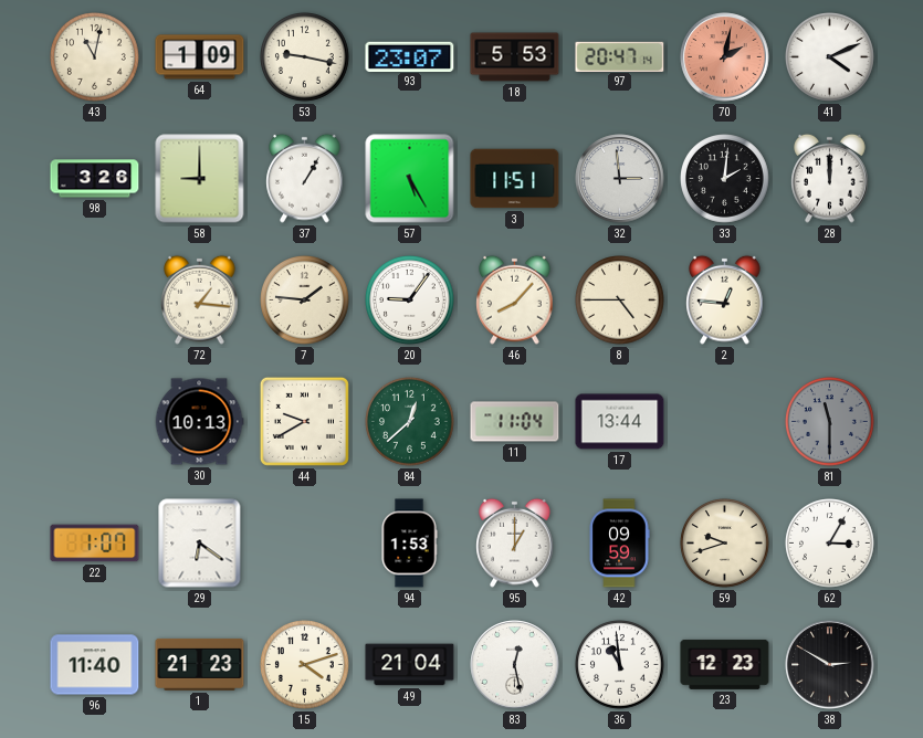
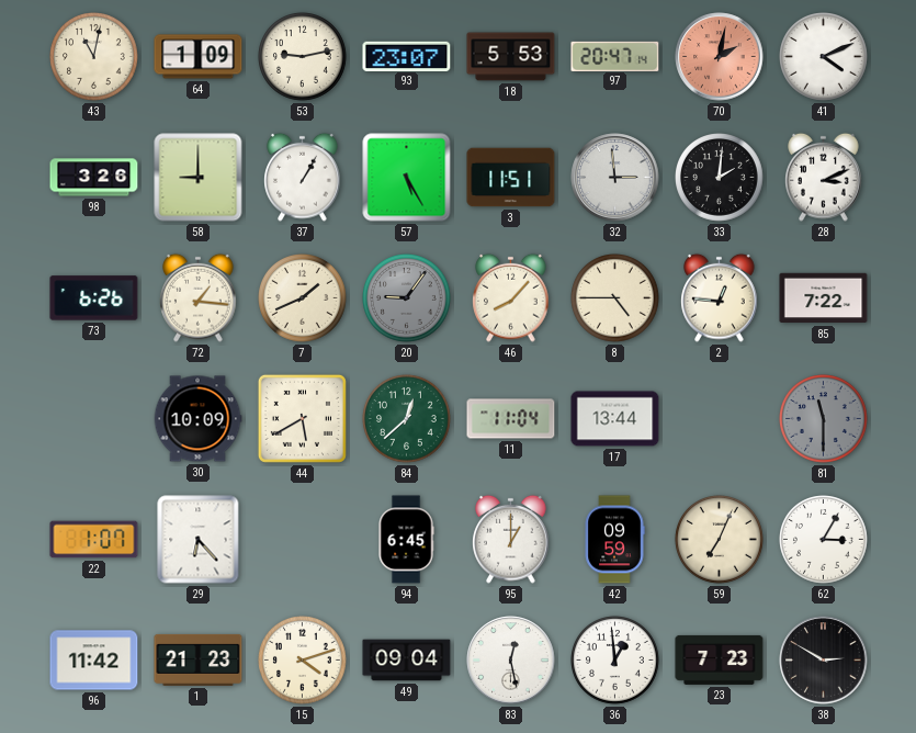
53: 9:17 -> 9:13 (303, 57)
28: 12:00 -> 3:11 (824, 177)
73: none -> 6:26 (94, 298)
7: 1:46 -> 1:41 (303, 298)
20 dial: white -> grey (407, 298)
85: none -> 7:22 (824, 298)
30: 10:13 -> 10:09 (197, 419)
44: 9:40 -> 5:40 (302, 418)
29: 6:21 -> 6:23 (199, 540)
94: 1:53 -> 6:45 (406, 540)
59: 9:42 -> 7:04 (720, 540)
96: 11:40 -> 11:42 (94, 661)
49: 21:04 -> 09:04 (407, 661)
36: 10:59 -> 12:59 (615, 661)
23: 12:23 -> 7:23 (720, 659)
